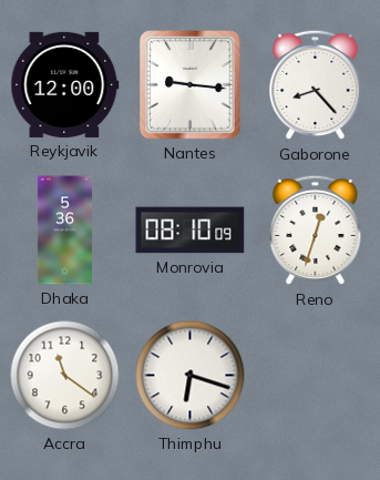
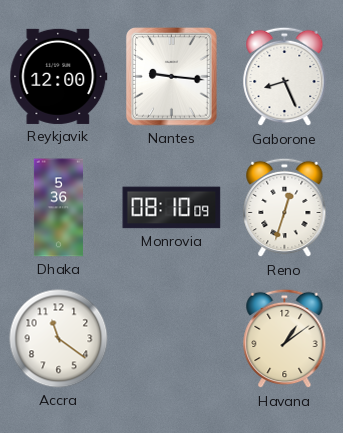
Gaborone: 8:23 -> 8:26 (285, 77)
Thimphu: 6:18 -> none (191, 376)
Havana: none -> 1:09 (285, 339)
